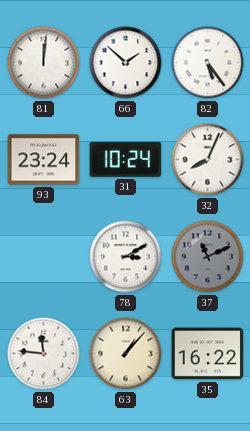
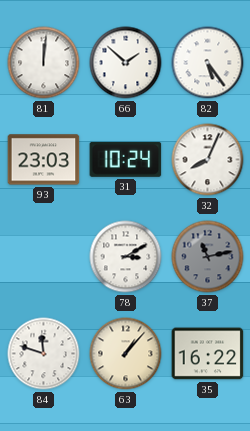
93: 23:24 -> 23:03 (44, 160)
37: 11:11 -> 11:13 (208, 257)
84: 11:46 -> 11:48 (44, 354)
